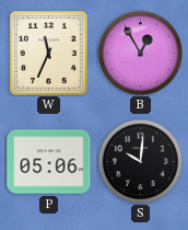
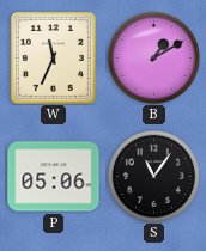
B: 12:55 -> 1:10 (153, 57)
S: 10:01 -> 11:06 (153, 176)
